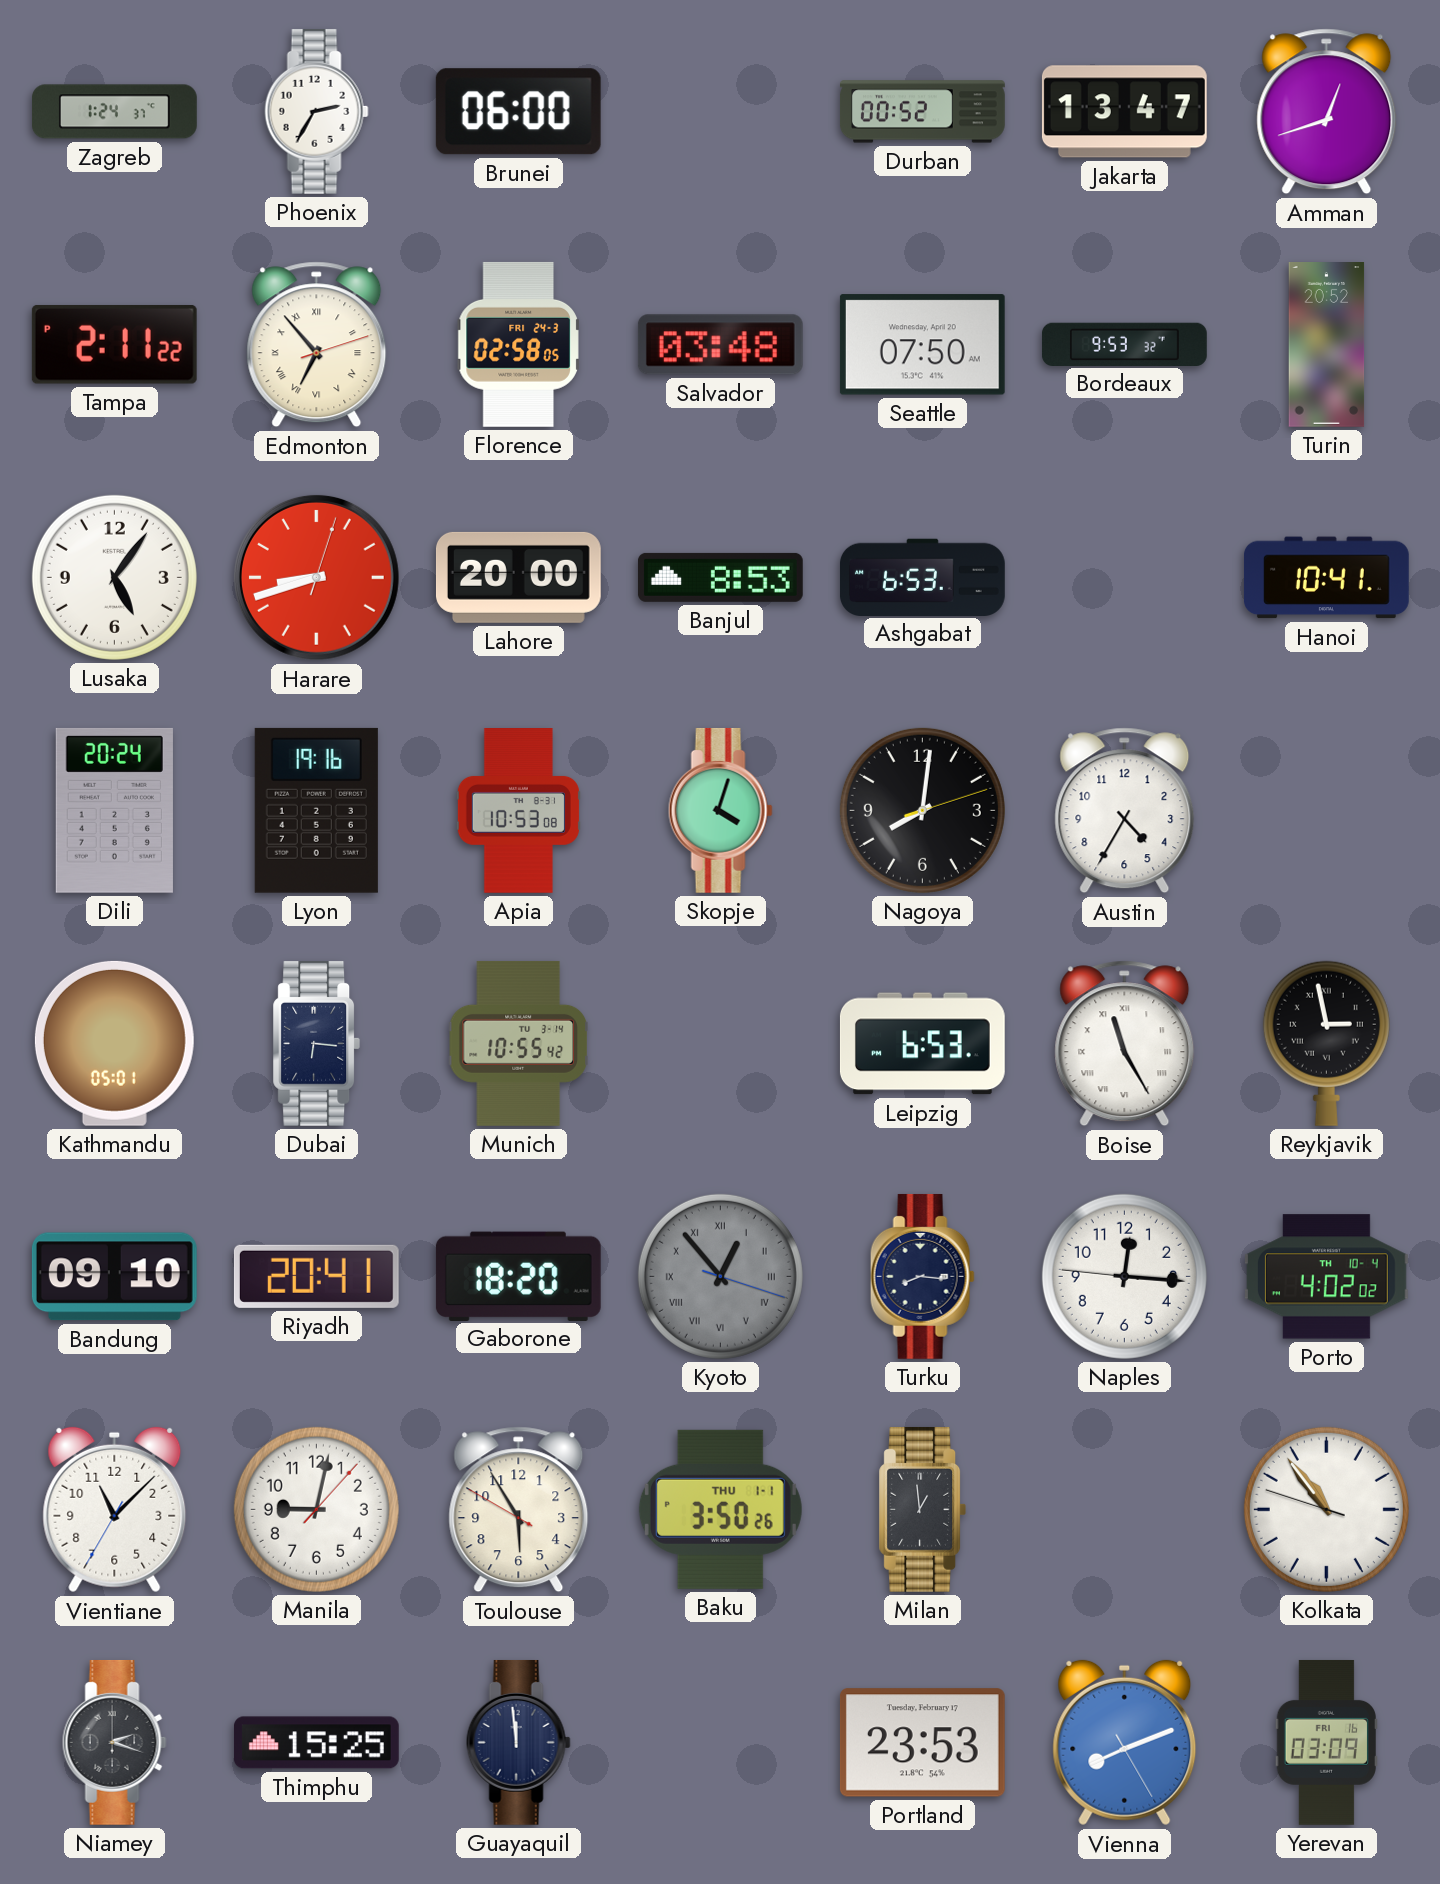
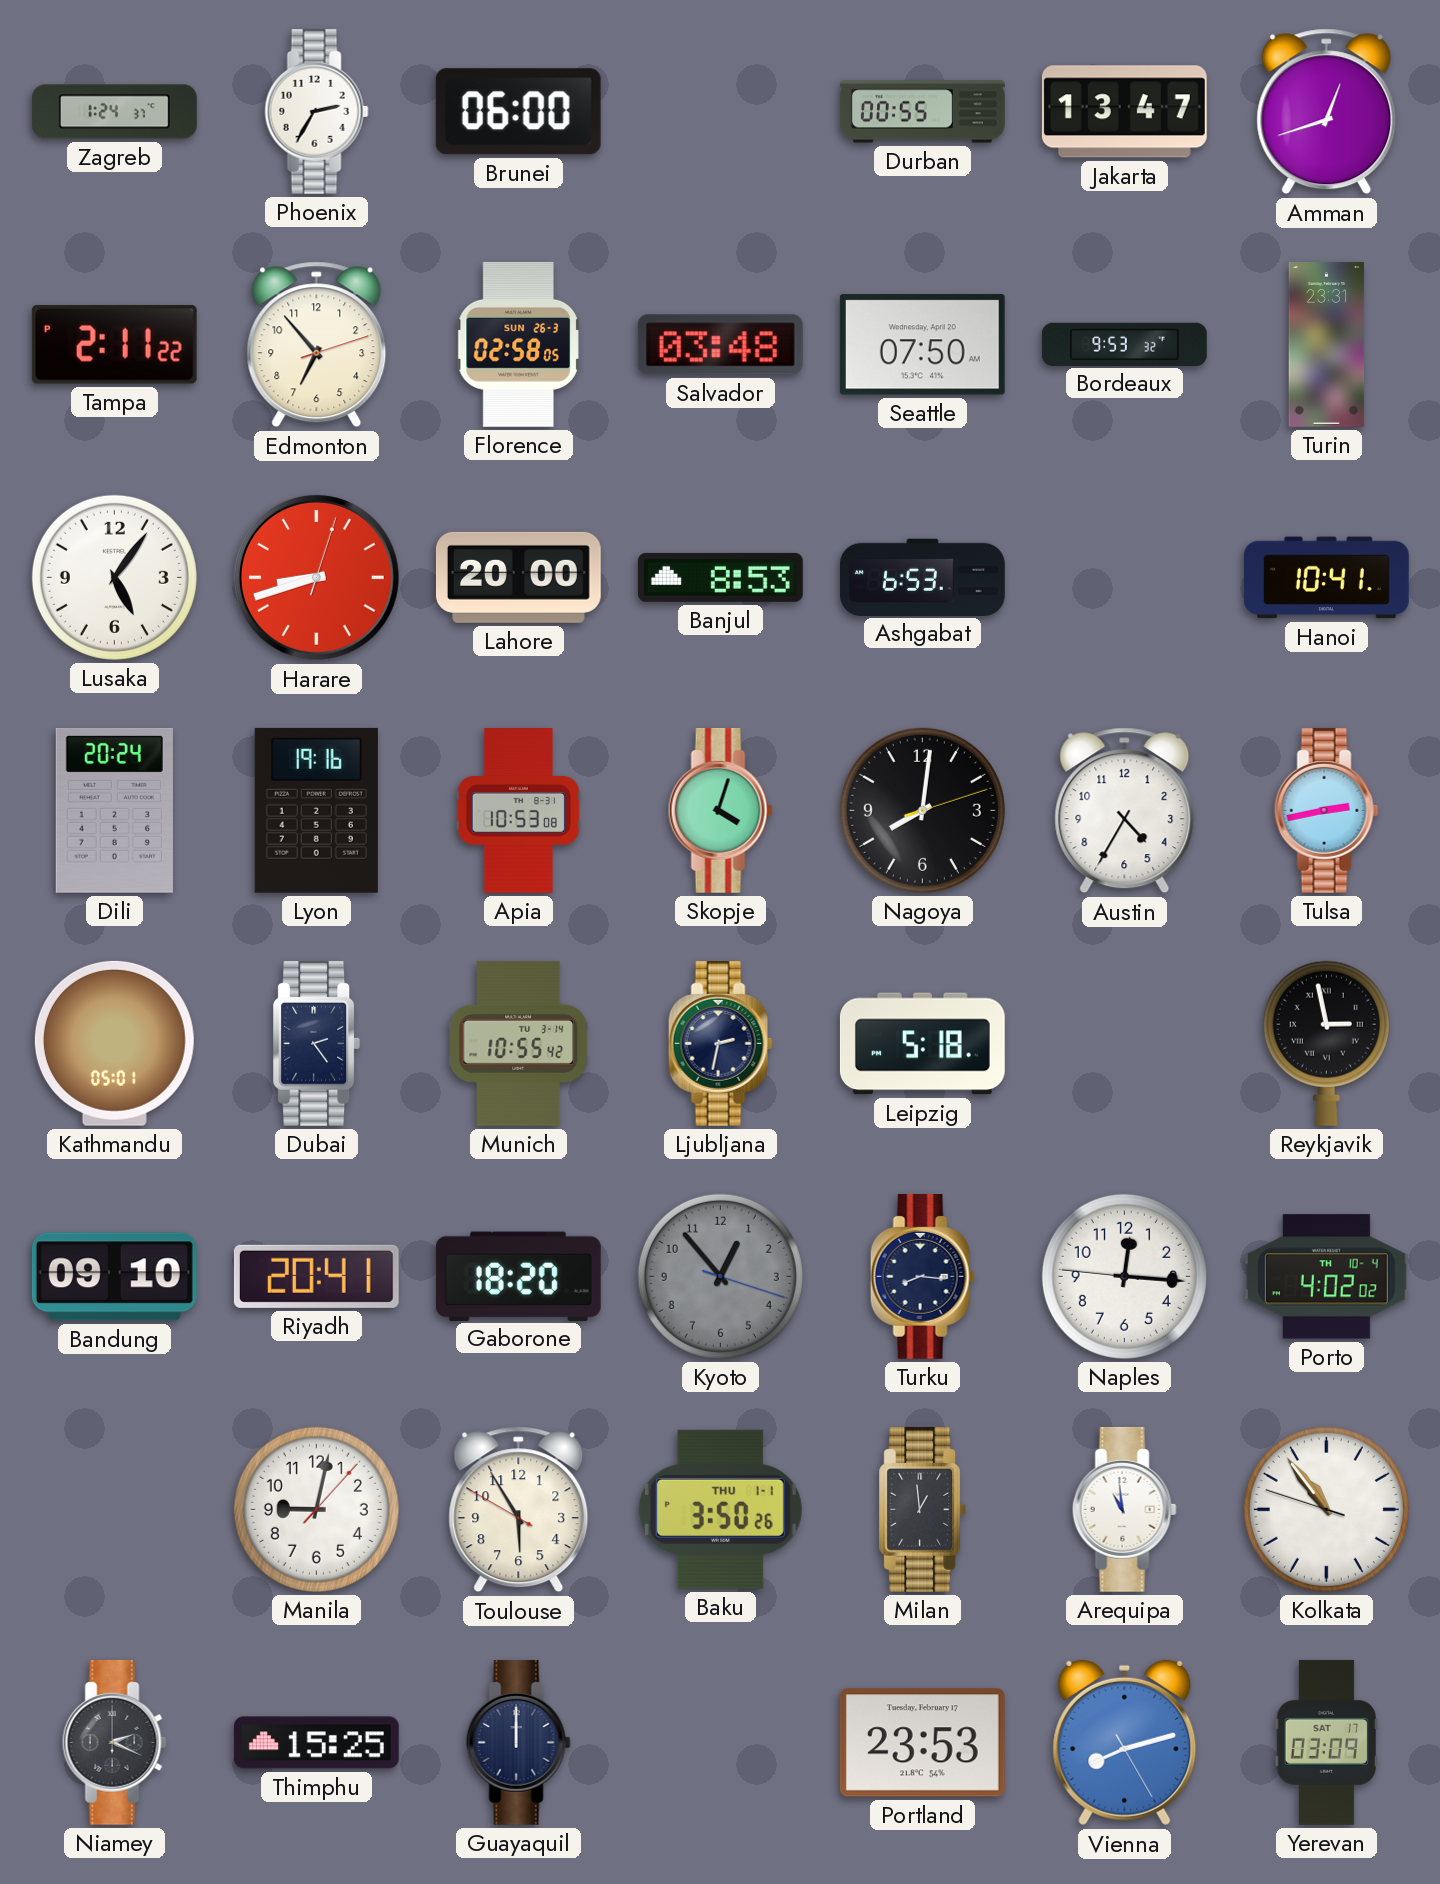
Durban: 00:52 -> 00:55 (922, 112)
Edmonton numerals: Roman -> Arabic (317, 345)
Florence date: FRI 24-3 -> SUN 26-3 (518, 344)
Turin: 20:52 -> 23:31 (1327, 345)
Tulsa: none -> 2:43 (1326, 810)
Dubai: 6:16 -> 2:24 (317, 1043)
Ljubljana: none -> 2:32 (720, 1043)
Leipzig: 6:53 -> 5:18 (922, 1044)
Boise: 11:25 -> none (1125, 1044)
Kyoto numerals: Roman -> Arabic (720, 1276)
Vientiane: 11:07 -> none (115, 1510)
Arequipa: none -> 10:59 (1124, 1509)
Niamey: 2:18 -> 2:19 (114, 1742)
Guayaquil: 11:59 -> 12:00 (518, 1742)
Vienna: 8:11 -> 8:12 (1125, 1743)
Yerevan date: FRI 16 -> SAT 17 (1326, 1742)
